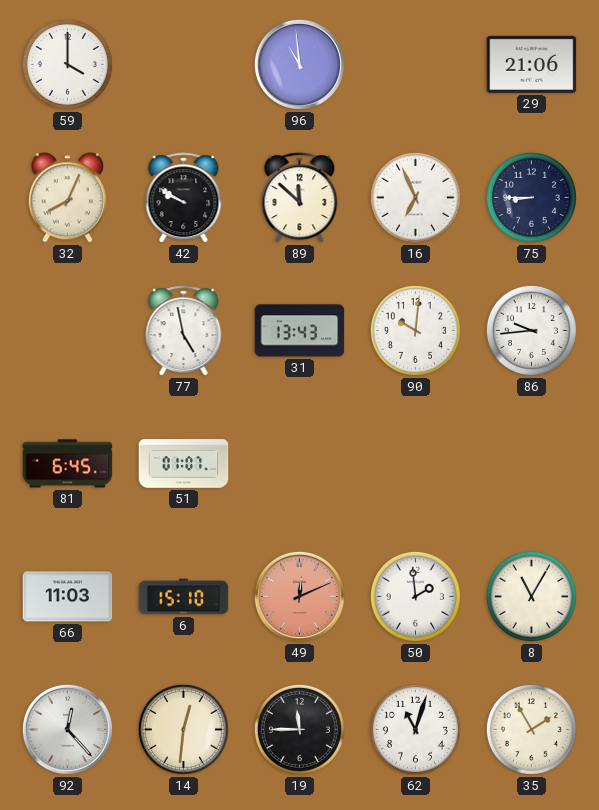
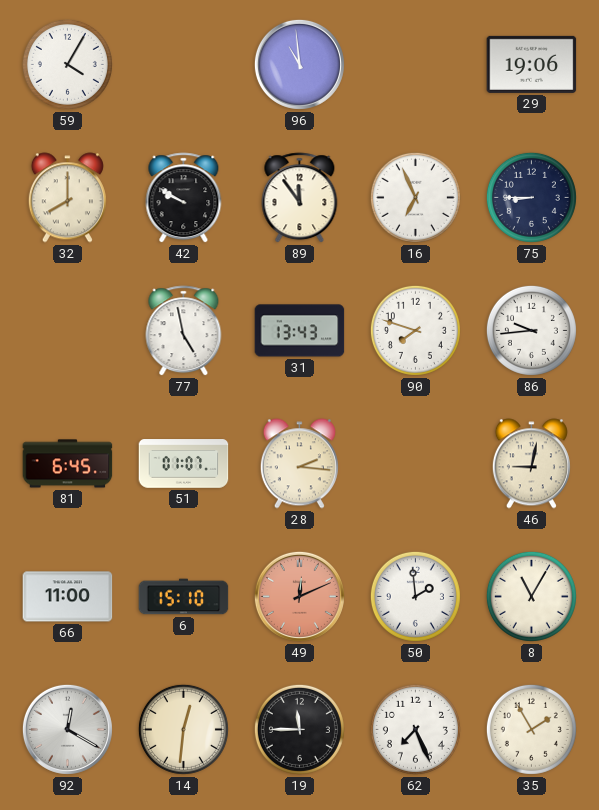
59: 4:00 -> 4:05 (67, 64)
29: 21:06 -> 19:06 (532, 64)
32: 8:04 -> 8:00 (67, 198)
89: 11:52 -> 11:54 (300, 198)
90: 10:01 -> 7:48 (415, 330)
28: none -> 2:16 (299, 464)
46: none -> 9:02 (531, 464)
66: 11:03 -> 11:00 (68, 597)
92: 12:23 -> 12:20 (67, 729)
62: 11:03 -> 7:26 (415, 729)
